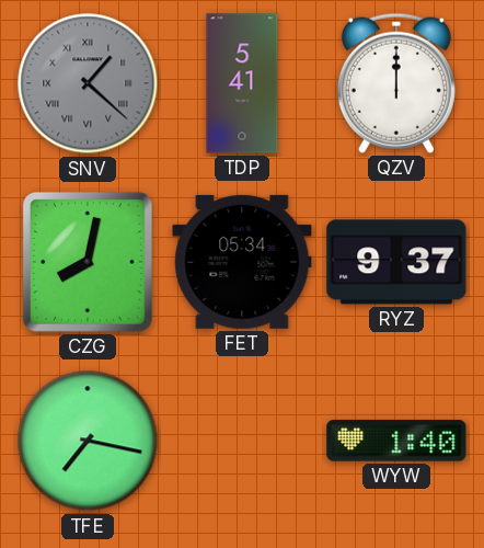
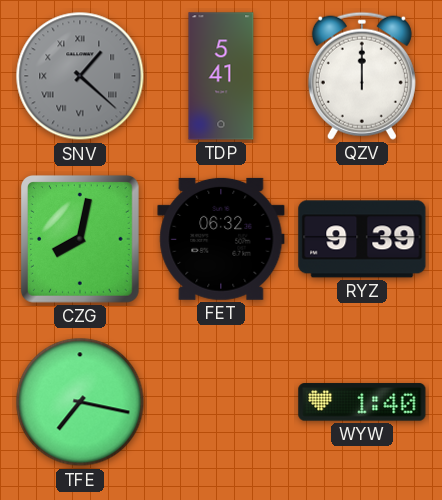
FET: 05:34 -> 06:32 (221, 239)
RYZ: 9:37 -> 9:39 (362, 239)
